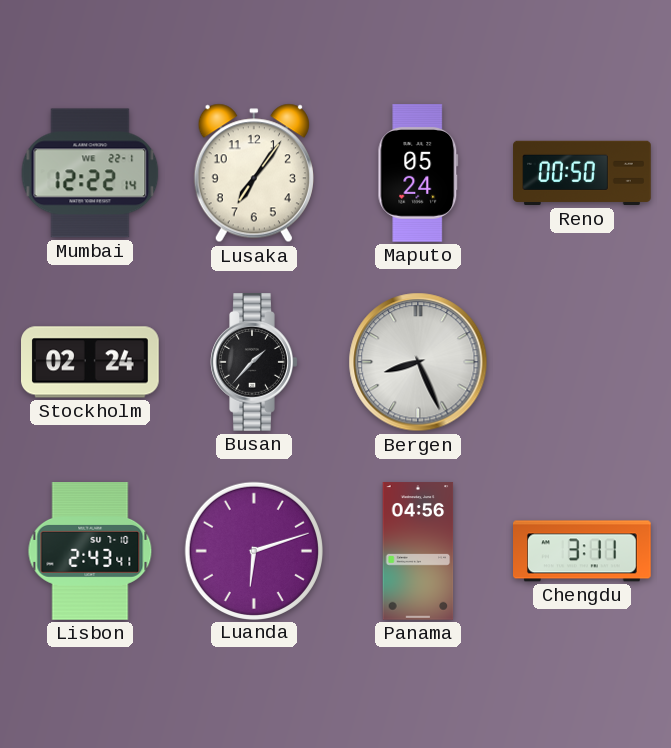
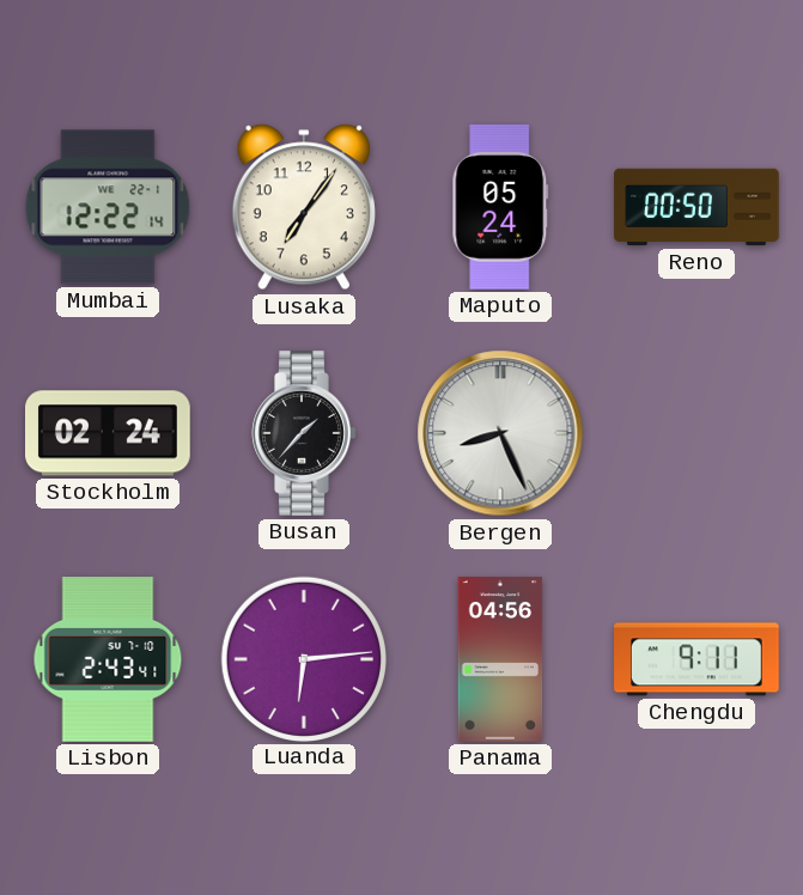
Luanda: 6:12 -> 6:14 (303, 658)
Chengdu: 3:11 -> 9:11 (698, 659)
